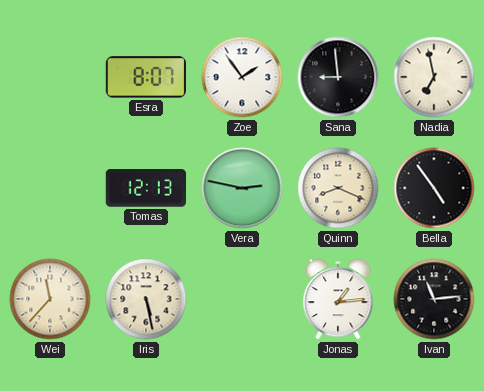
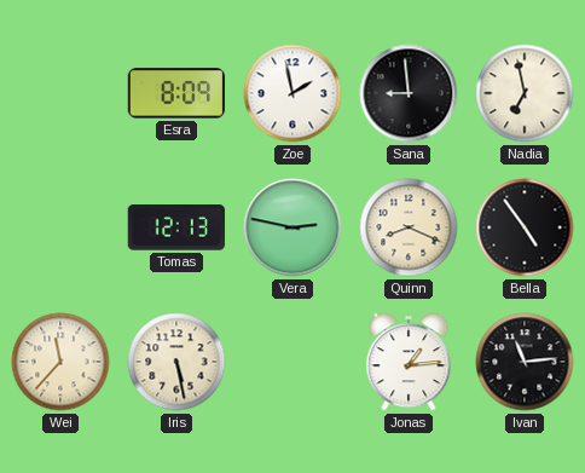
Esra: 8:07 -> 8:09 (175, 93)
Zoe: 1:54 -> 1:58 (292, 93)
